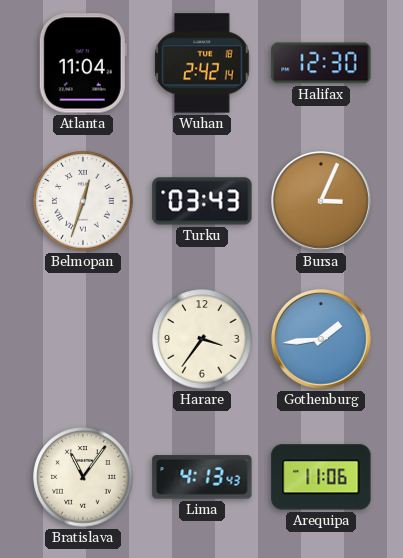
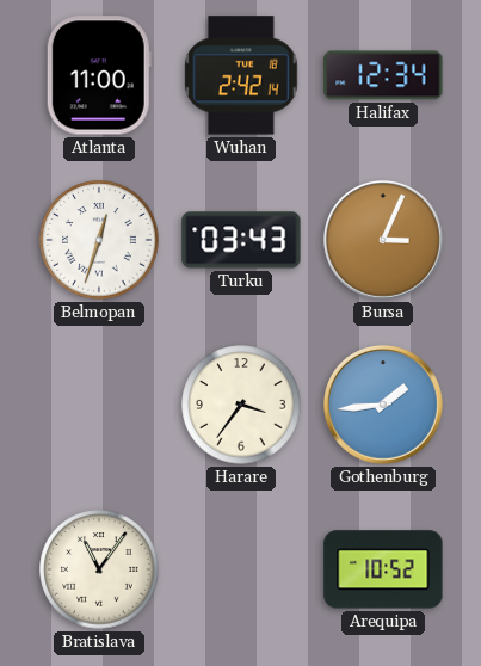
Atlanta: 11:04 -> 11:00 (99, 75)
Halifax: 12:30 -> 12:34 (383, 75)
Lima: 4:13 -> none (202, 477)
Arequipa: 11:06 -> 10:52 (383, 569)
